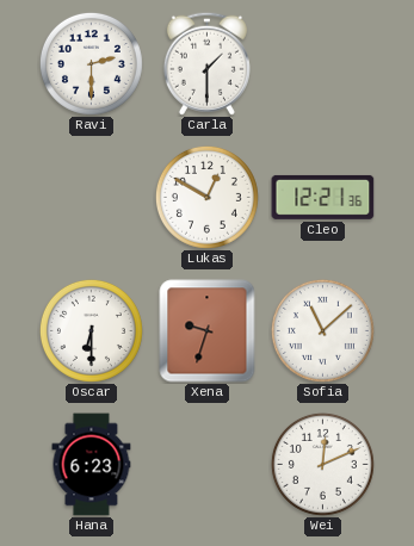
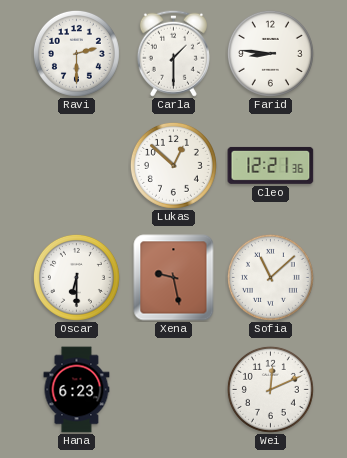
Farid: none -> 8:46 (270, 53)
Lukas: 12:50 -> 12:52 (173, 165)
Xena: 9:33 -> 9:28 (174, 278)
